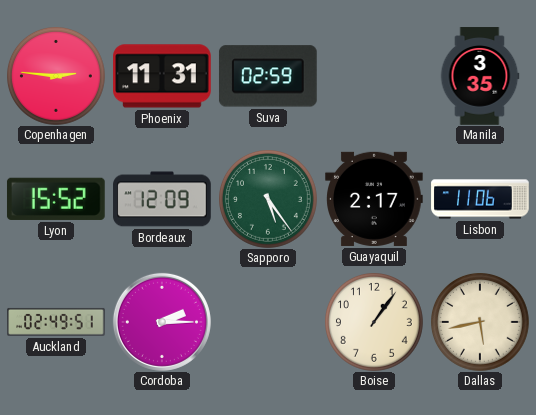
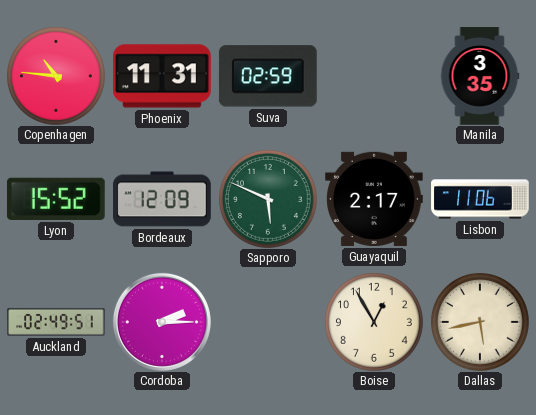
Copenhagen: 2:46 -> 10:46 (57, 77)
Sapporo: 5:24 -> 5:49 (269, 200)
Boise: 1:06 -> 12:55 (375, 323)
